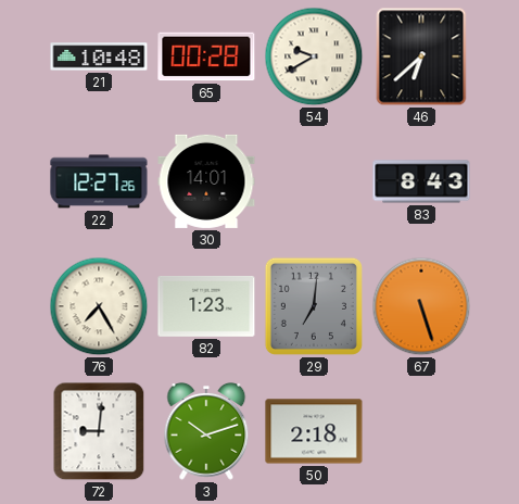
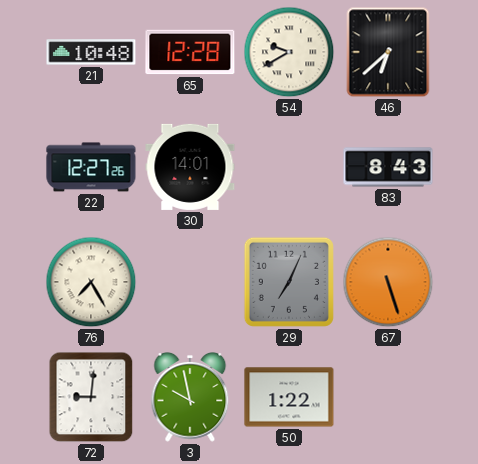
65: 00:28 -> 12:28 (190, 52)
82: 1:23 -> none (206, 306)
29: 7:01 -> 7:04 (289, 282)
3: 10:12 -> 9:58 (190, 398)
50: 2:18 -> 1:22 (289, 397)
